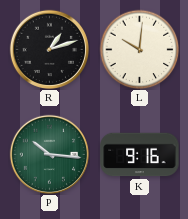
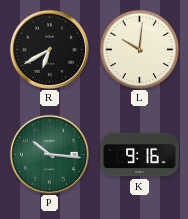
R: 1:12 -> 6:40 (49, 49)
